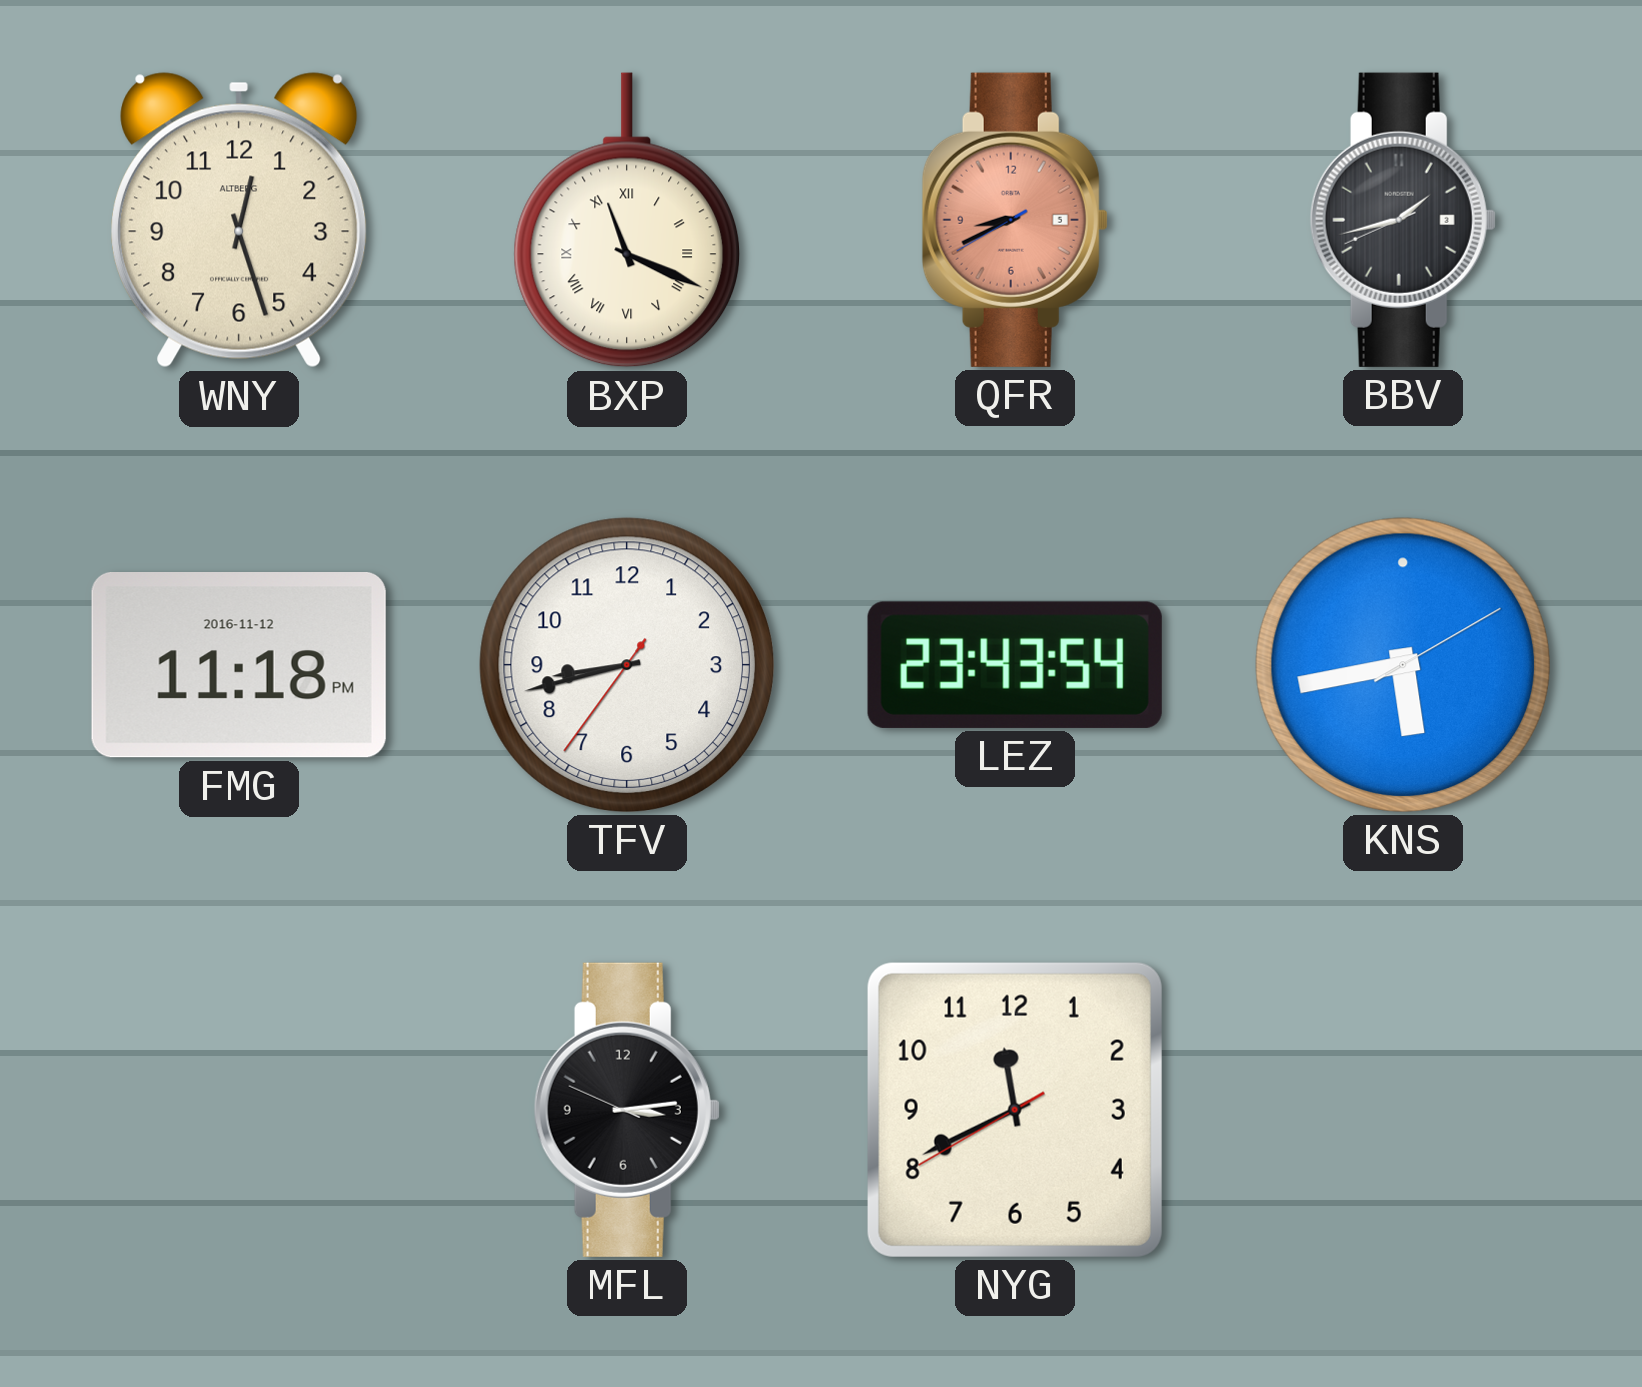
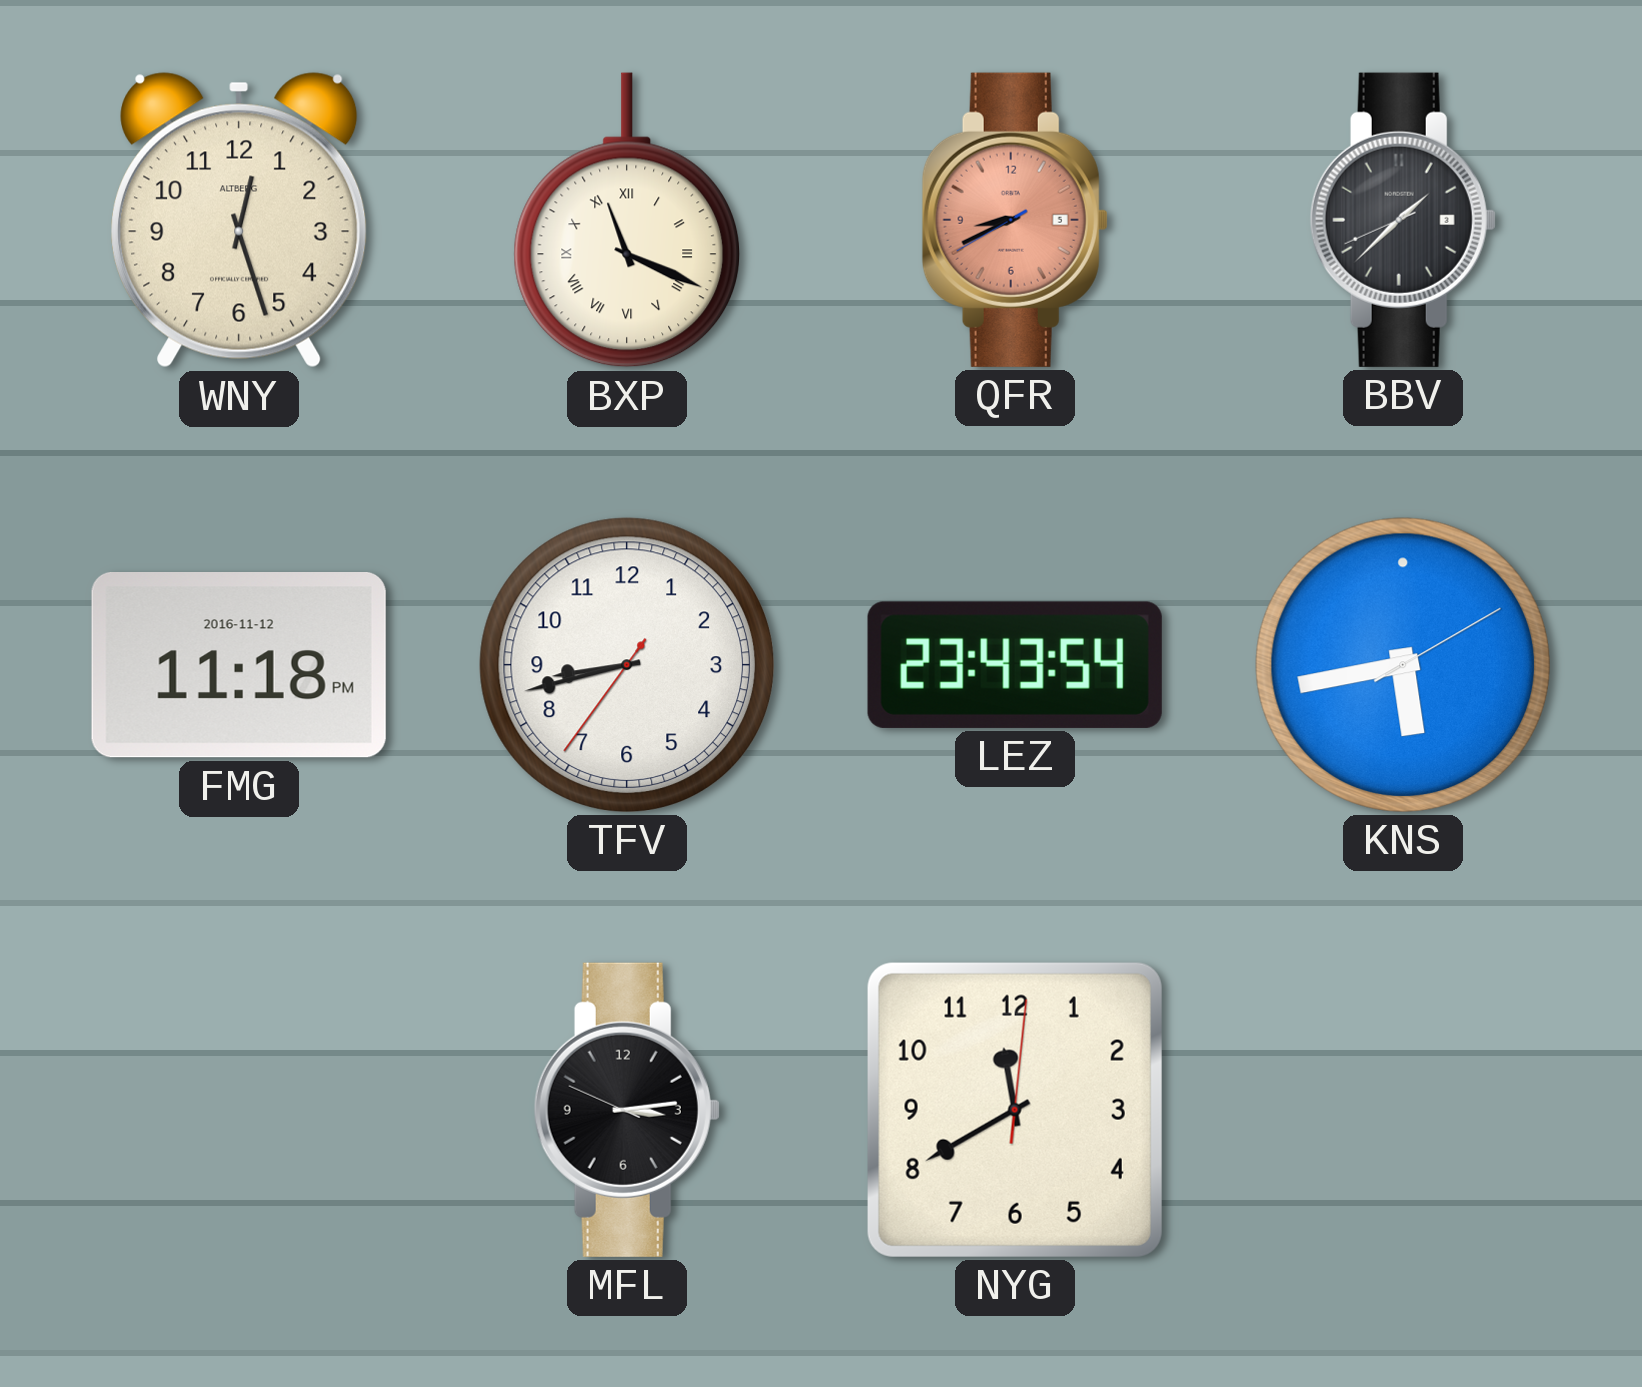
BBV: 1:42 -> 1:37 (1403, 220)
NYG: 11:40:40 -> 11:40:01 (1015, 1110)
